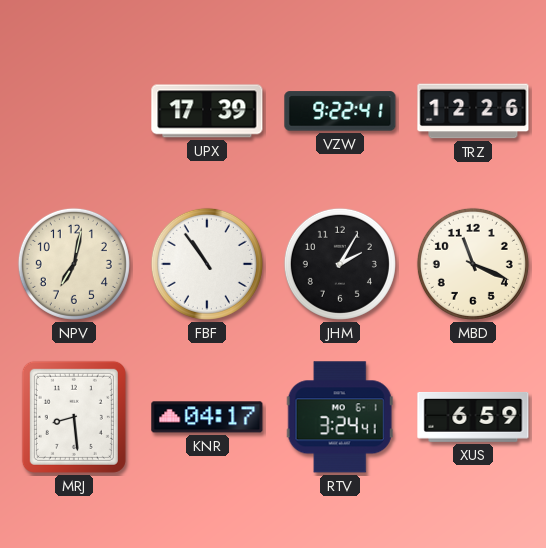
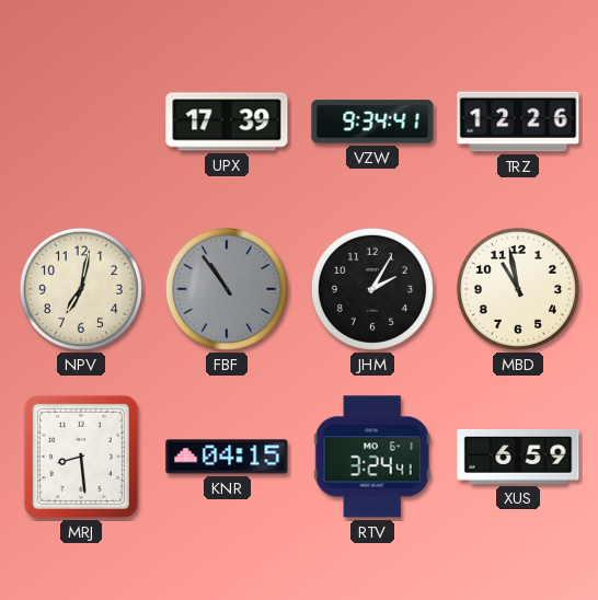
VZW: 9:22 -> 9:34 (372, 122)
FBF dial: white -> grey (227, 289)
MBD: 11:19 -> 10:58 (518, 289)
KNR: 04:17 -> 04:15 (227, 457)
